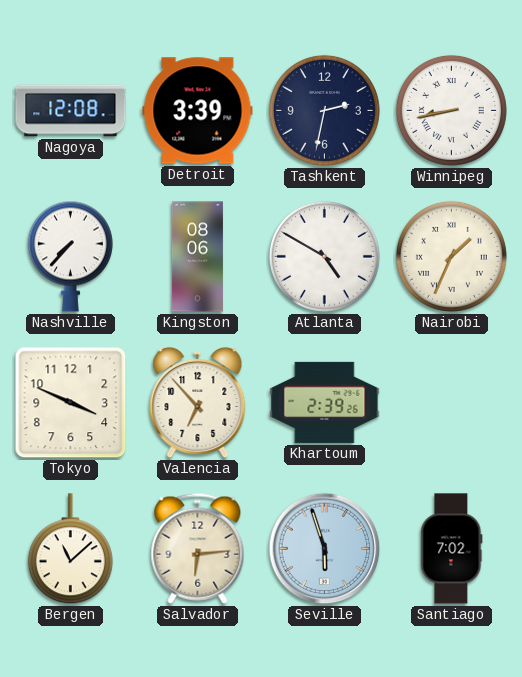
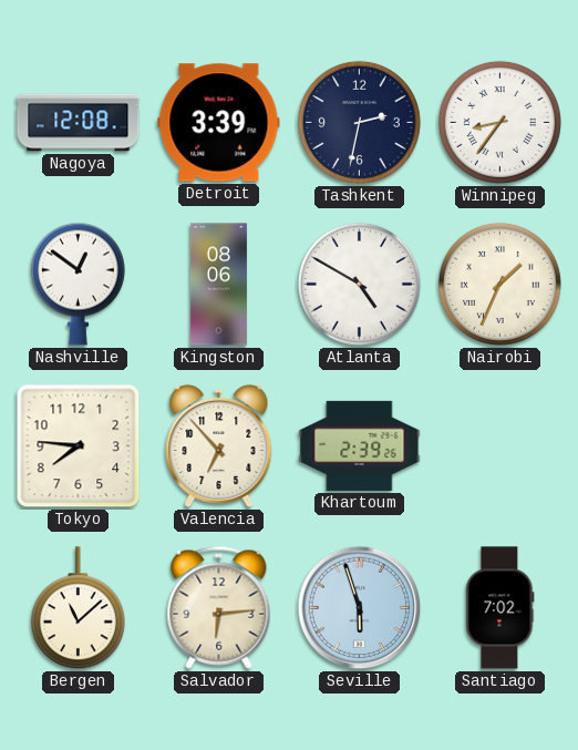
Winnipeg: 8:43 -> 8:36 (499, 122)
Nashville: 7:37 -> 12:51 (78, 284)
Tokyo: 3:49 -> 7:46 (79, 446)
